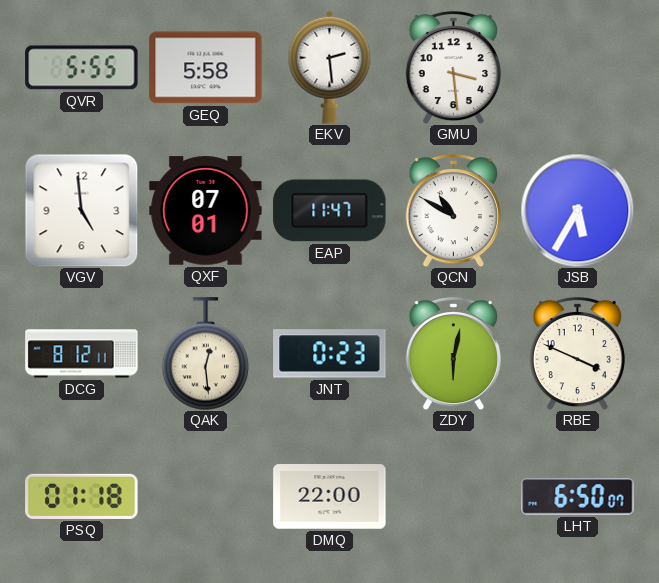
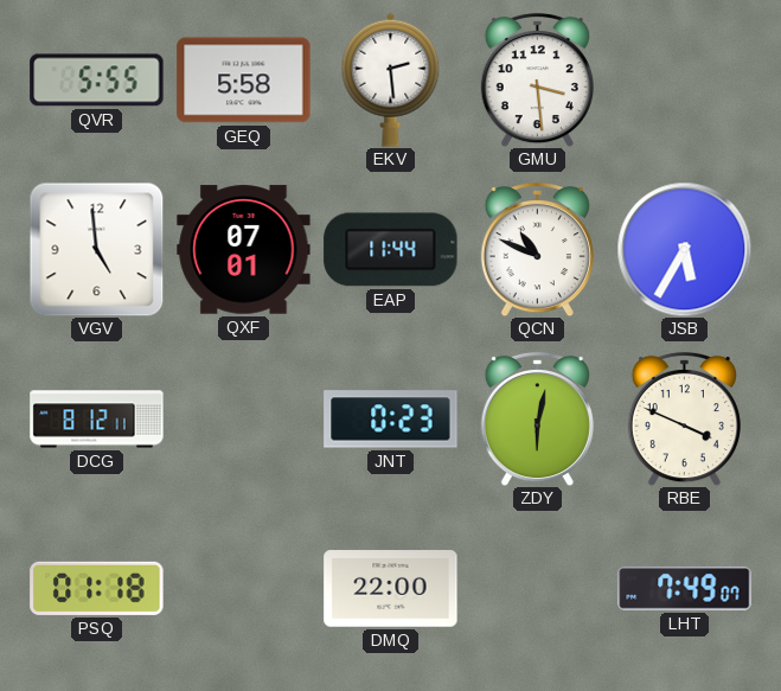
EAP: 11:47 -> 11:44 (391, 250)
QCN: 10:50 -> 10:49 (537, 249)
QAK: 12:29 -> none (206, 354)
LHT: 6:50 -> 7:49 (685, 589)
